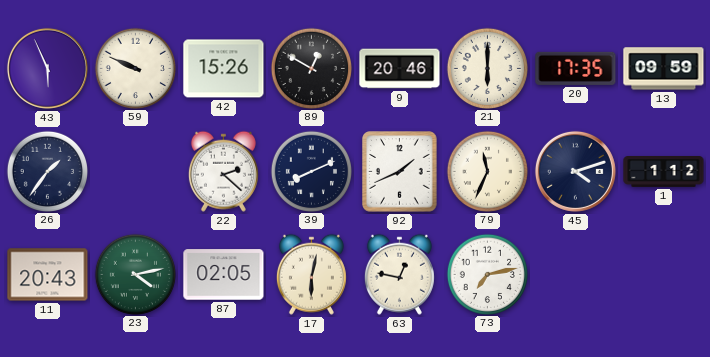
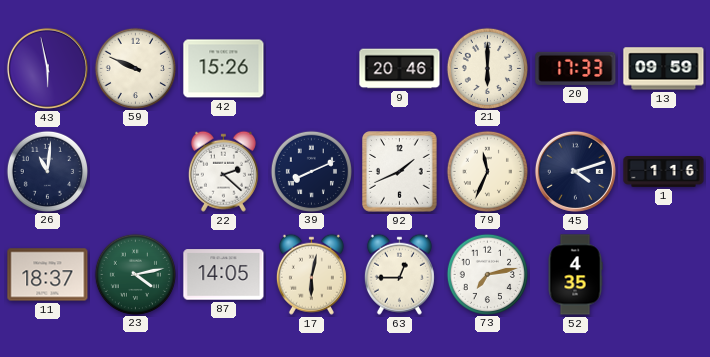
43: 5:56 -> 5:58 (47, 68)
89: 12:50 -> none (311, 68)
20: 17:35 -> 17:33 (576, 68)
26: 1:36 -> 11:01 (47, 171)
1: 1:12 -> 1:16 (664, 172)
11: 20:43 -> 18:37 (48, 275)
87: 02:05 -> 14:05 (224, 275)
63: 12:47 -> 12:45 (399, 274)
52: none -> 4:35 (575, 275)
